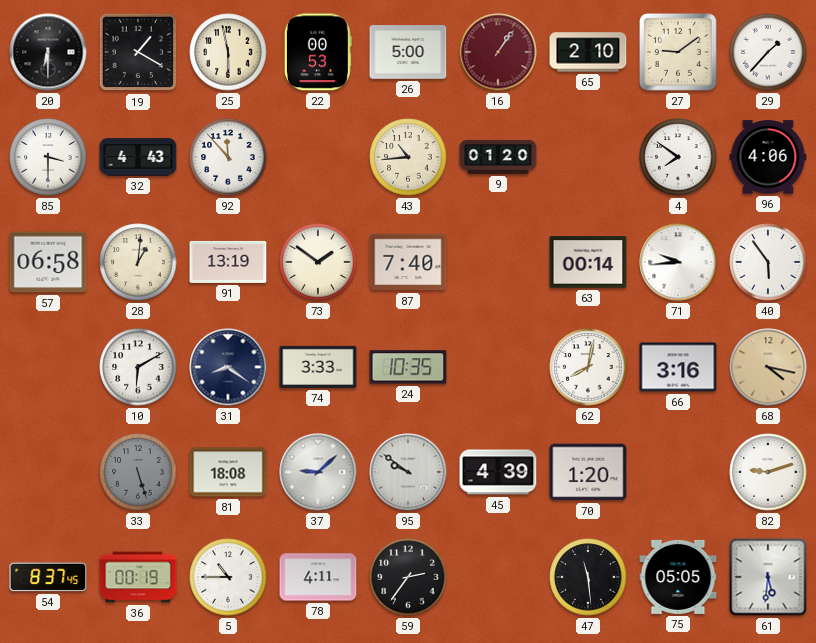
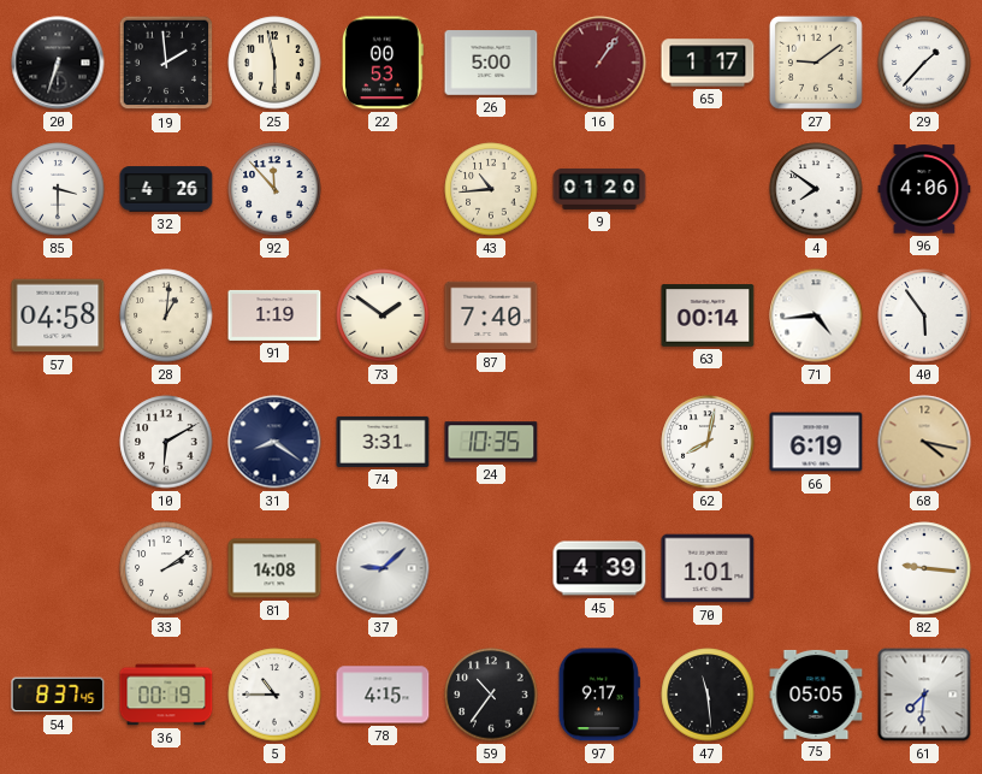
20: 6:30 -> 6:33 (58, 63)
19: 1:20 -> 1:59 (166, 63)
65: 2:10 -> 1:17 (708, 63)
32: 4:43 -> 4:26 (166, 189)
57: 06:58 -> 04:58 (58, 315)
91: 13:19 -> 1:19 (274, 315)
71: 9:44 -> 4:44 (816, 315)
74: 3:33 -> 3:31 (383, 442)
66: 3:16 -> 6:19 (816, 442)
33: 5:27 -> 2:09 (166, 568)
33 dial: grey -> white (166, 568)
81: 18:08 -> 14:08 (274, 568)
95: 9:51 -> none (408, 472)
70: 1:20 -> 1:01 (708, 568)
82: 9:12 -> 9:16 (924, 568)
78: 4:11 -> 4:15 (383, 695)
59: 2:36 -> 10:36 (491, 695)
97: none -> 9:17 (599, 695)
61: 5:31 -> 7:31 (924, 695)
